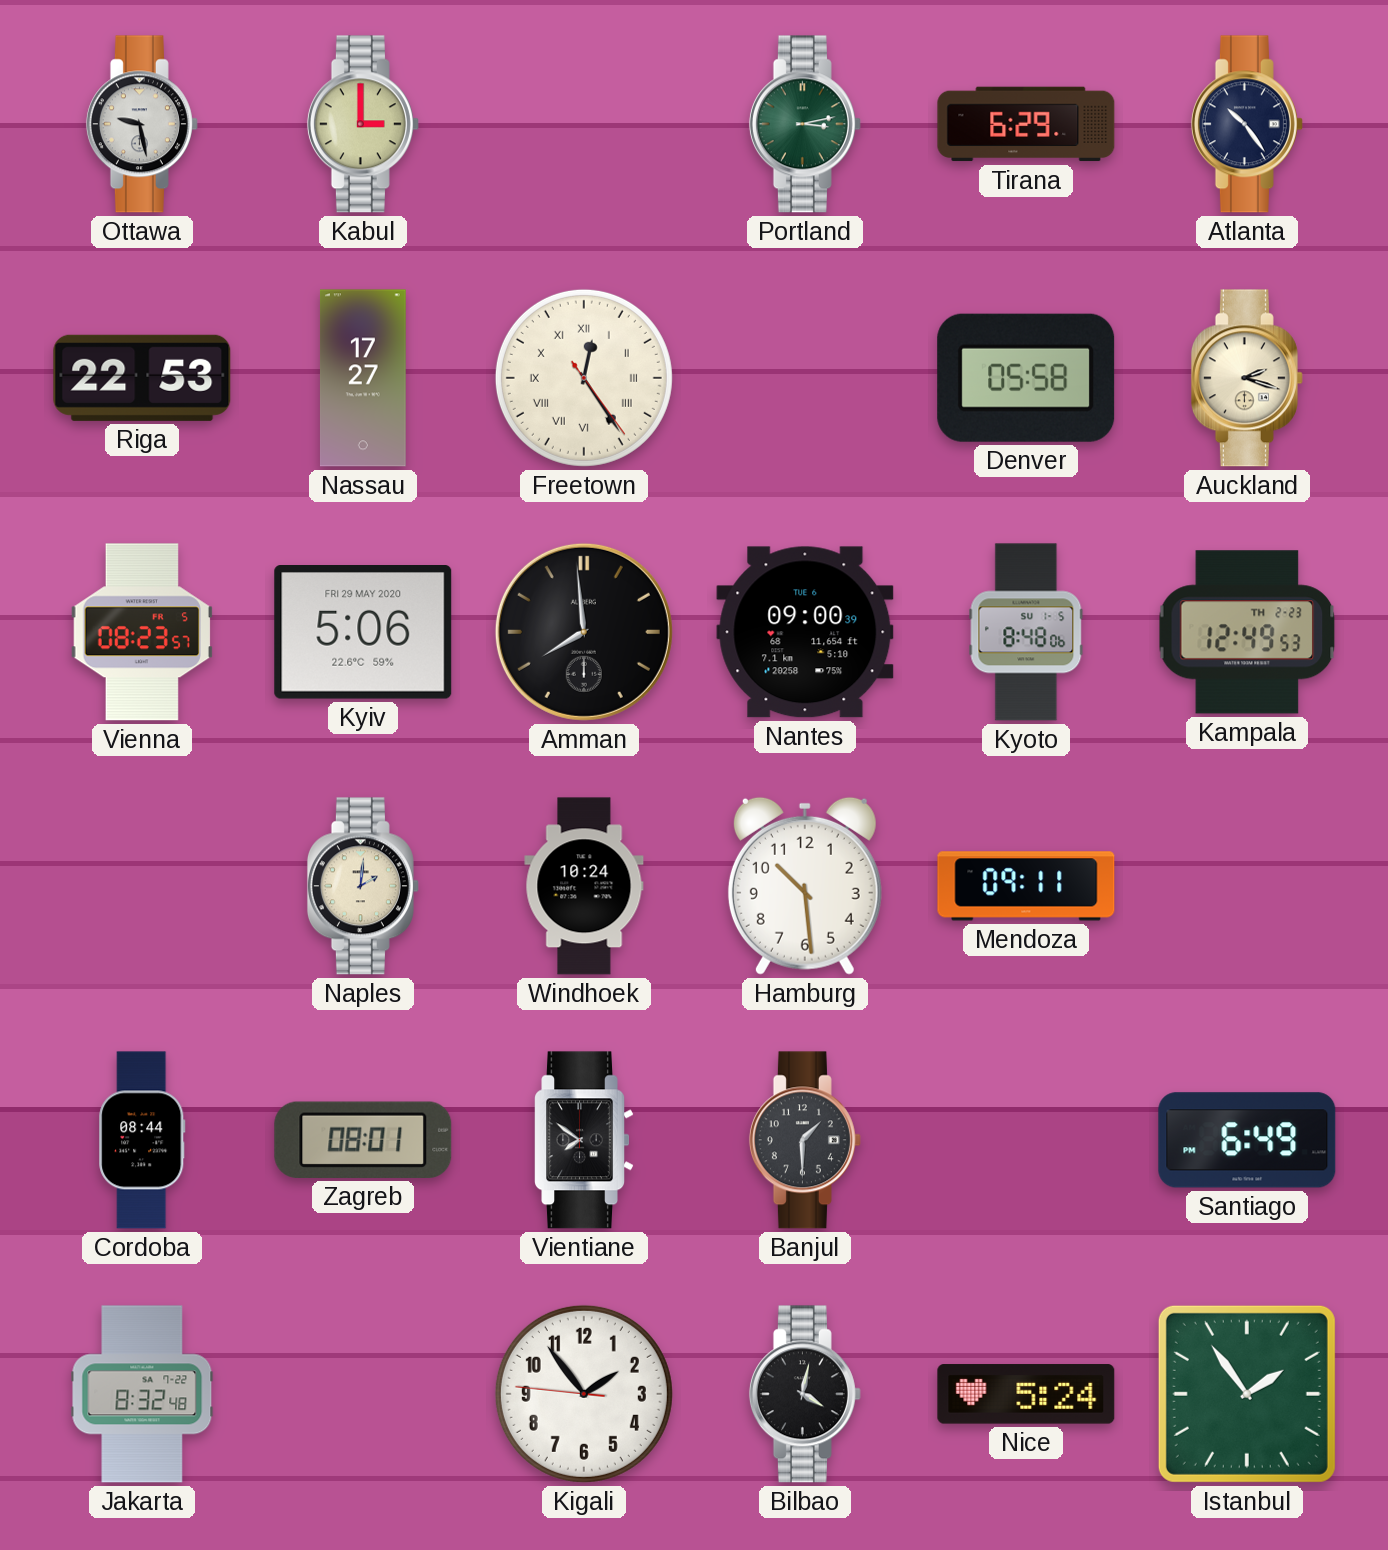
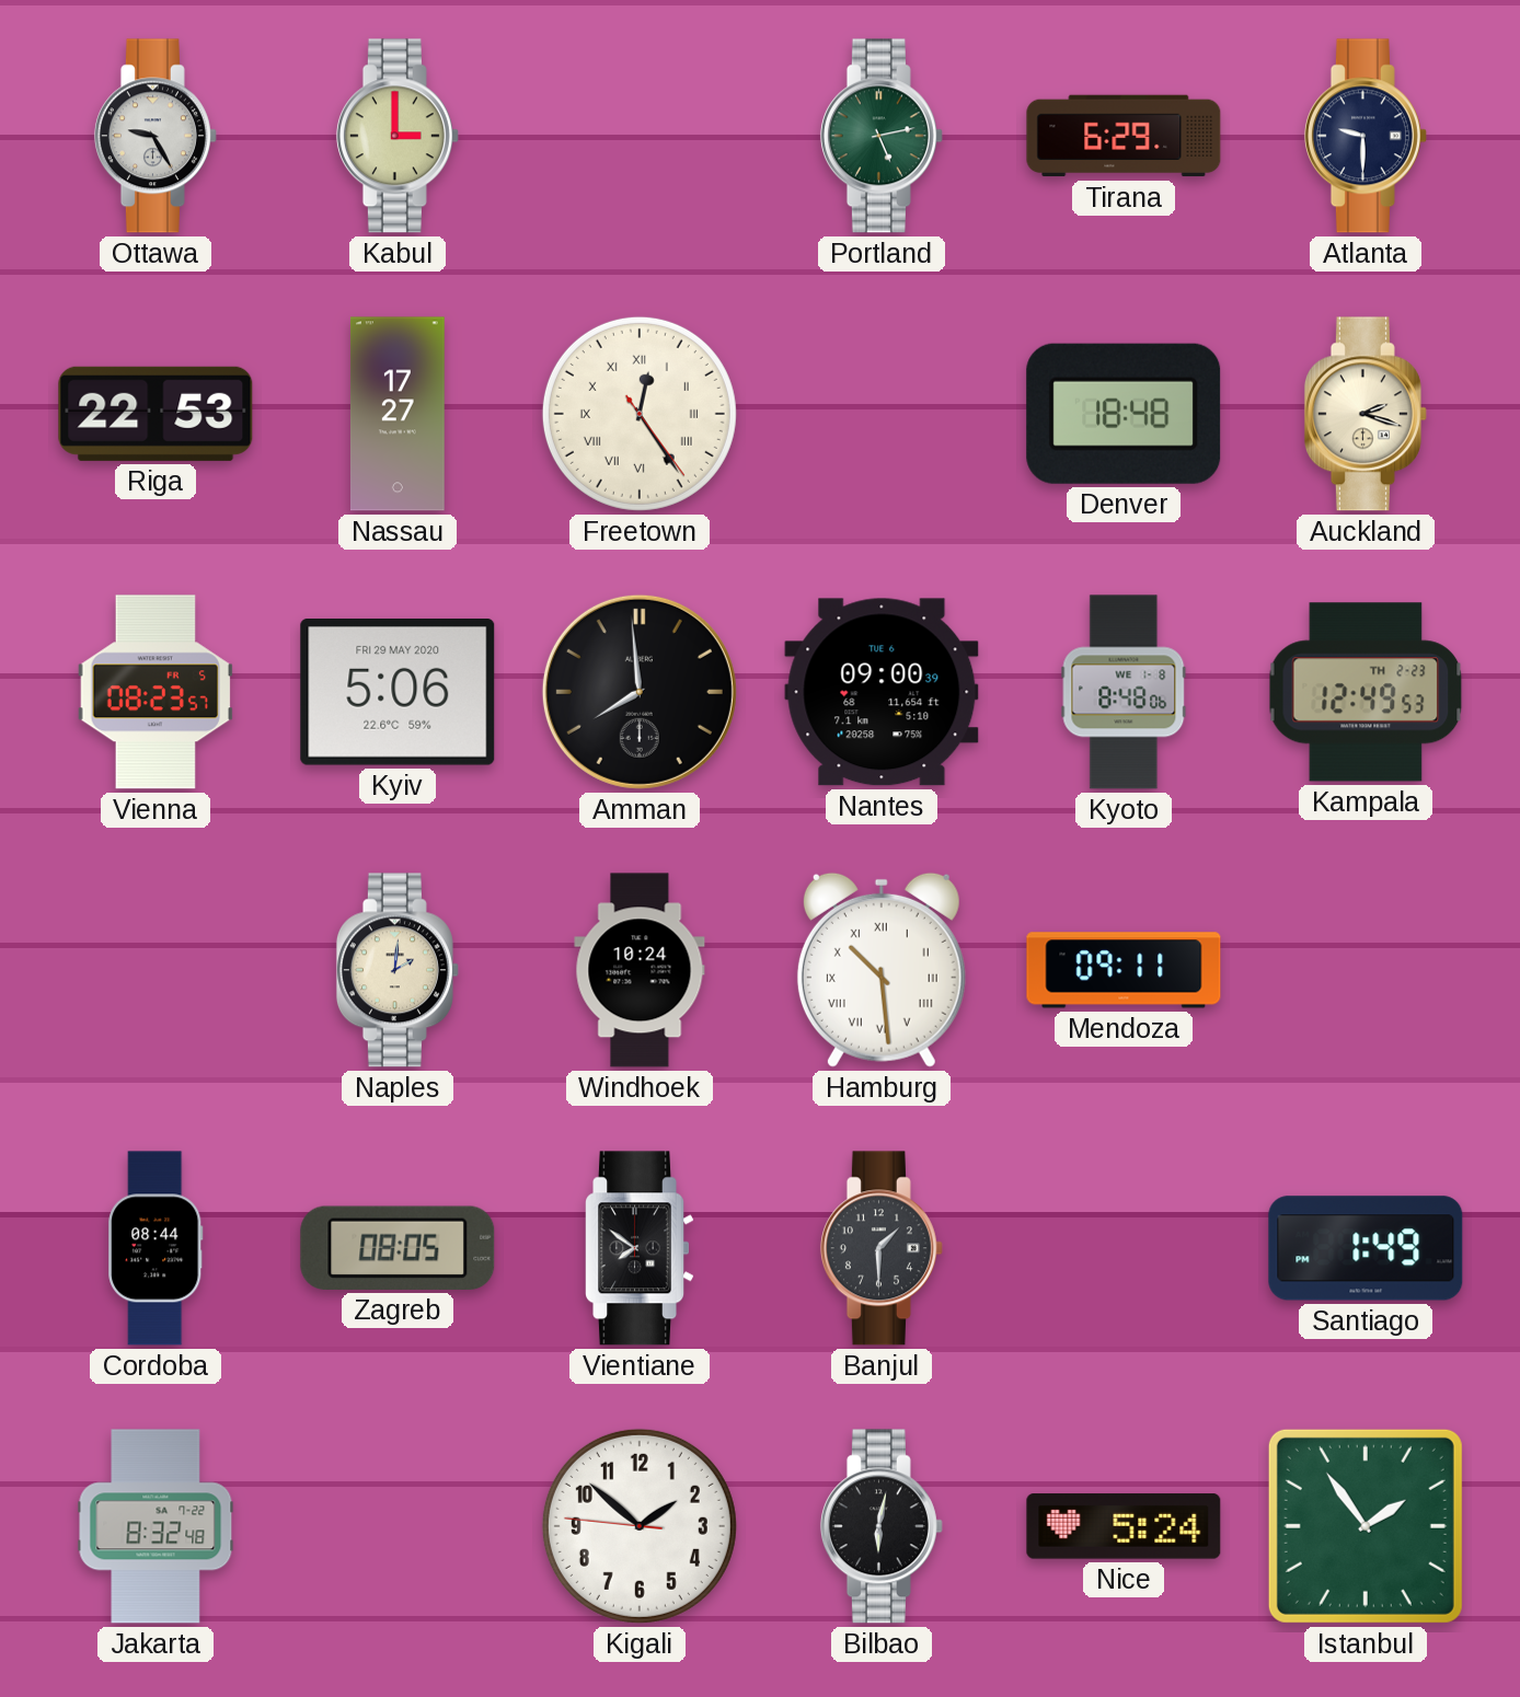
Ottawa: 9:28 -> 9:25 (156, 136)
Portland: 3:13 -> 5:13 (882, 136)
Atlanta: 10:24 -> 9:30 (1366, 136)
Denver: 05:58 -> 18:48 (1124, 414)
Kyoto date: SU 1-5 -> WE 1-8 (1124, 692)
Hamburg numerals: Arabic -> Roman (882, 970)
Zagreb: 08:01 -> 08:05 (398, 1248)
Santiago: 6:49 -> 1:49 (1366, 1248)
Kigali: 1:53 -> 1:51 (640, 1526)
Bilbao: 4:02 -> 6:02 (882, 1526)
